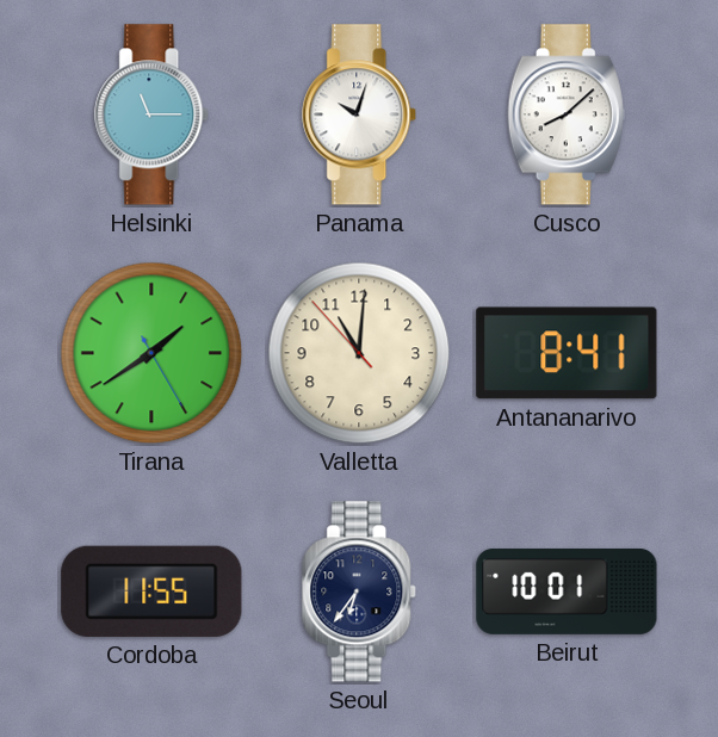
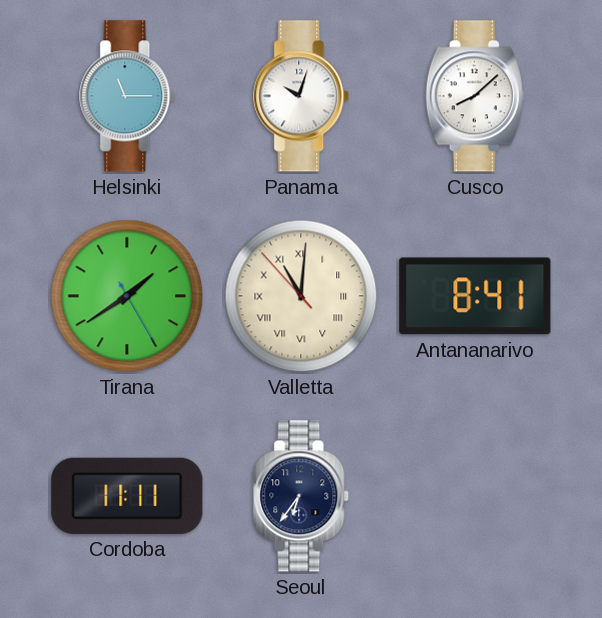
Valletta numerals: Arabic -> Roman (301, 296)
Cordoba: 11:55 -> 11:11 (127, 496)
Beirut: 10:01 -> none (567, 592)
